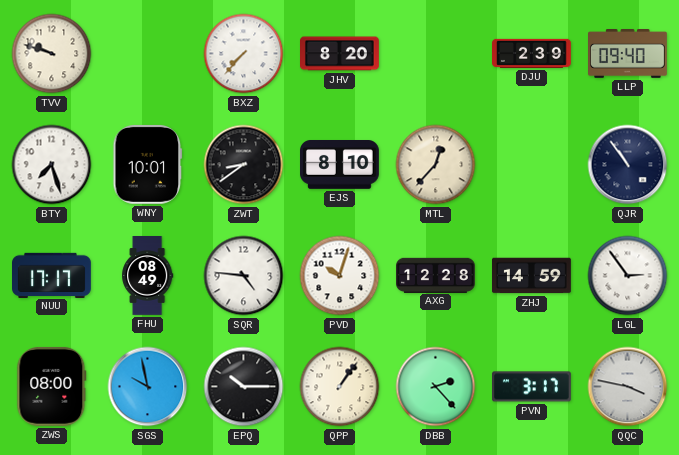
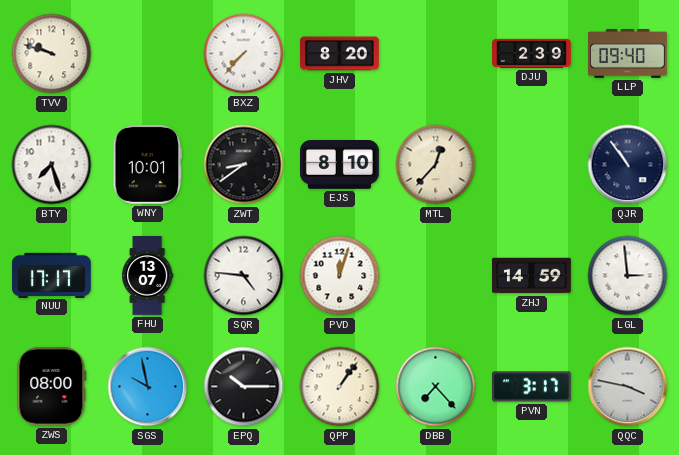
FHU: 08:49 -> 13:07 (148, 276)
PVD: 10:03 -> 12:03 (340, 276)
AXG: 12:28 -> none (436, 275)
LGL: 2:54 -> 2:59 (628, 276)
DBB: 2:23 -> 7:23 (436, 387)
